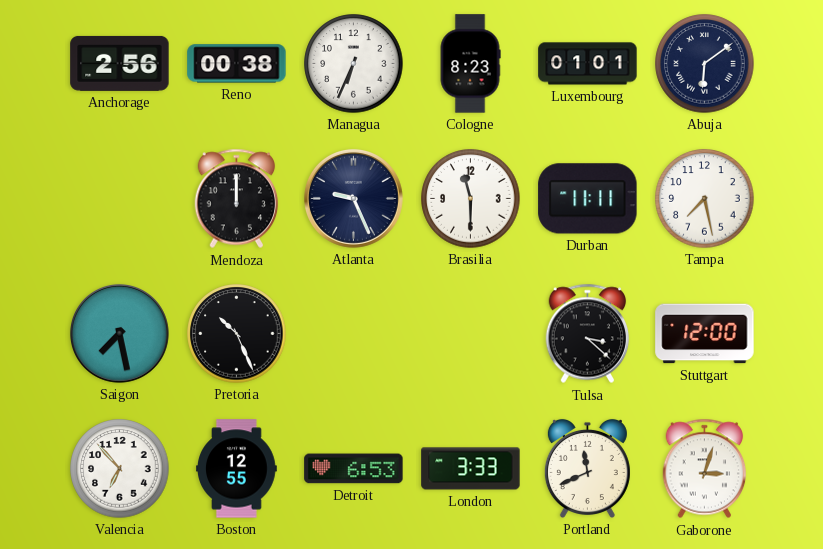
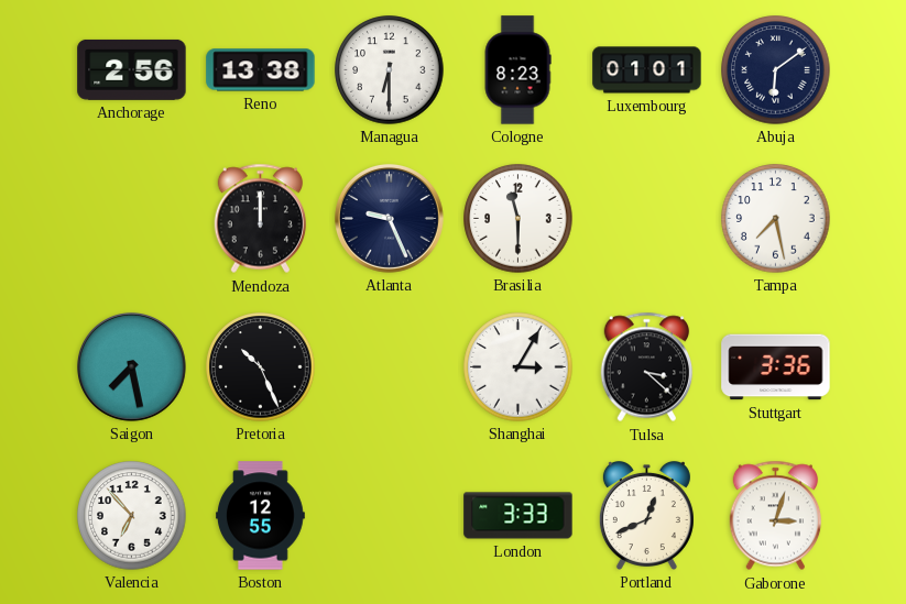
Reno: 00:38 -> 13:38 (261, 70)
Managua: 6:34 -> 6:30 (390, 70)
Durban: 11:11 -> none (588, 199)
Shanghai: none -> 3:05 (519, 367)
Stuttgart: 12:00 -> 3:36 (776, 367)
Detroit: 6:53 -> none (354, 469)
Portland: 11:41 -> 12:41 (646, 515)
